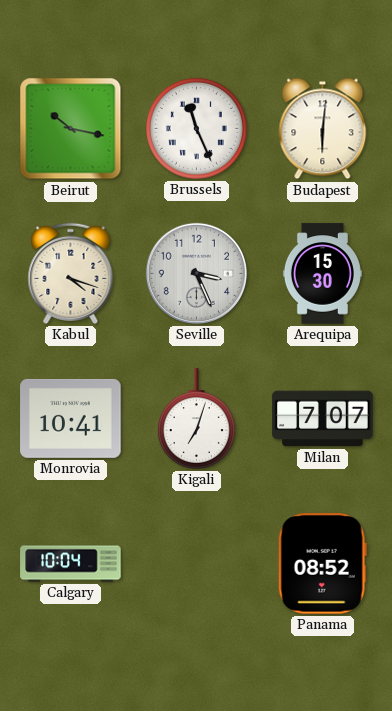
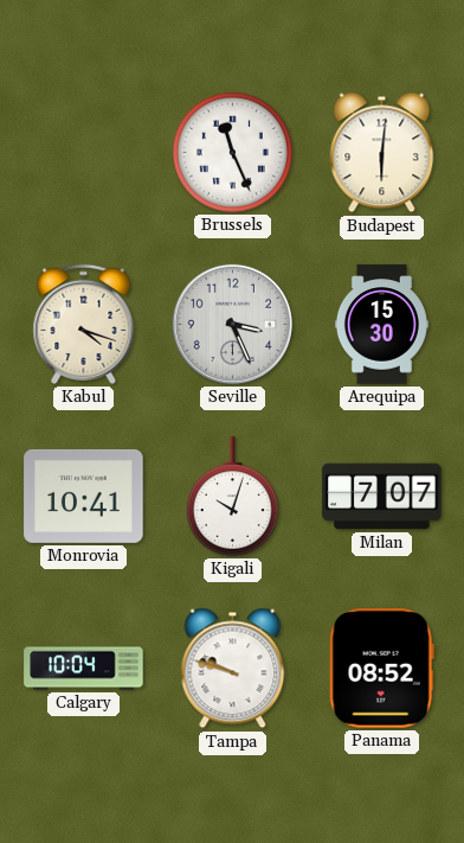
Beirut: 10:17 -> none (71, 129)
Kigali: 7:03 -> 10:03 (232, 497)
Tampa: none -> 9:48 (233, 669)
